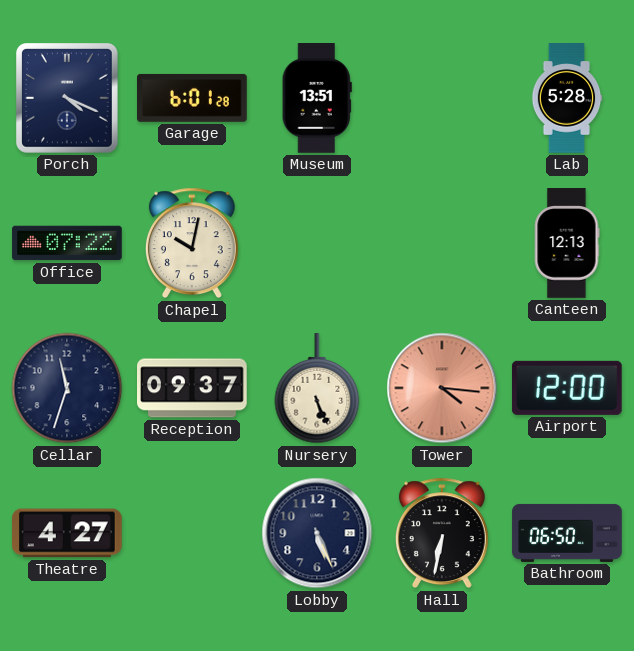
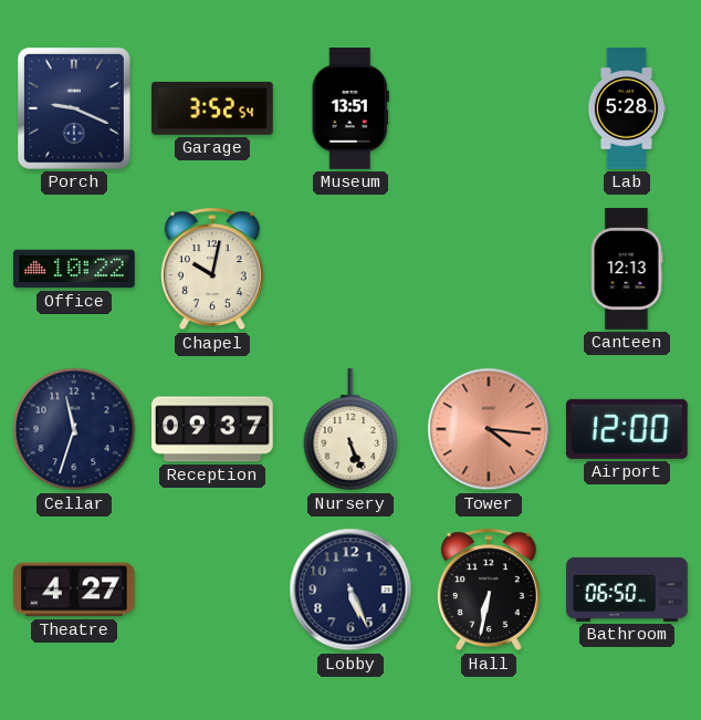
Porch: 4:19 -> 9:19 (74, 109)
Garage: 6:01 -> 3:52 (213, 108)
Office: 07:22 -> 10:22 (74, 269)
